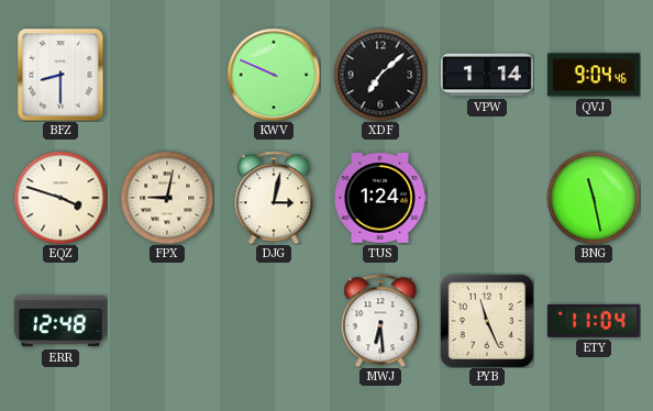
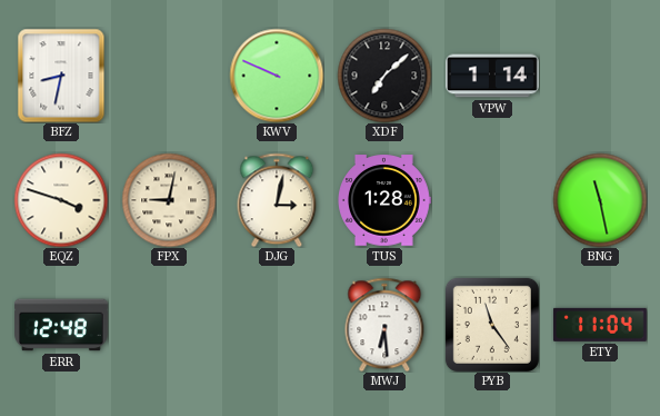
BFZ: 8:30 -> 8:32 (61, 76)
QVJ: 9:04 -> none (594, 75)
TUS: 1:24 -> 1:28 (384, 200)
PYB: 11:26 -> 11:24 (492, 325)
